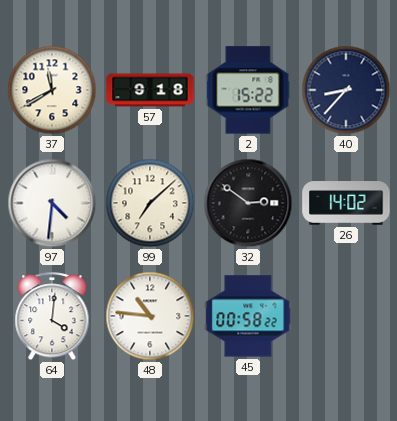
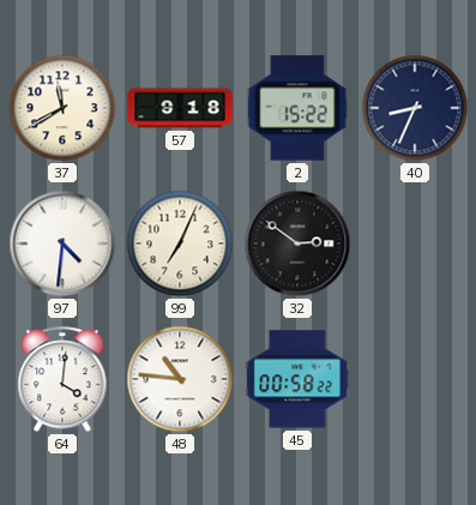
40: 8:37 -> 8:34 (415, 108)
99: 7:08 -> 7:04 (180, 244)
26: 14:02 -> none (346, 204)
